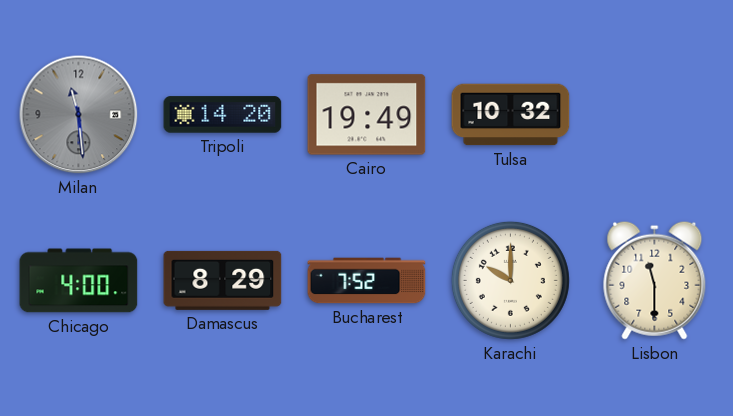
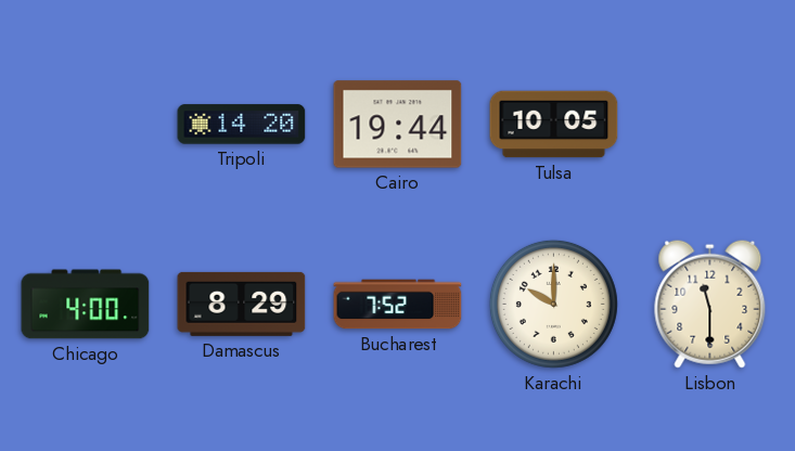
Milan: 11:29 -> none (79, 115)
Cairo: 19:49 -> 19:44 (398, 125)
Tulsa: 10:32 -> 10:05 (554, 125)
